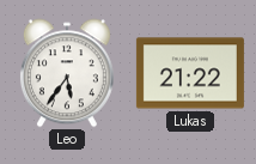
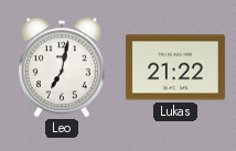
Leo: 5:36 -> 7:02 (62, 67)
